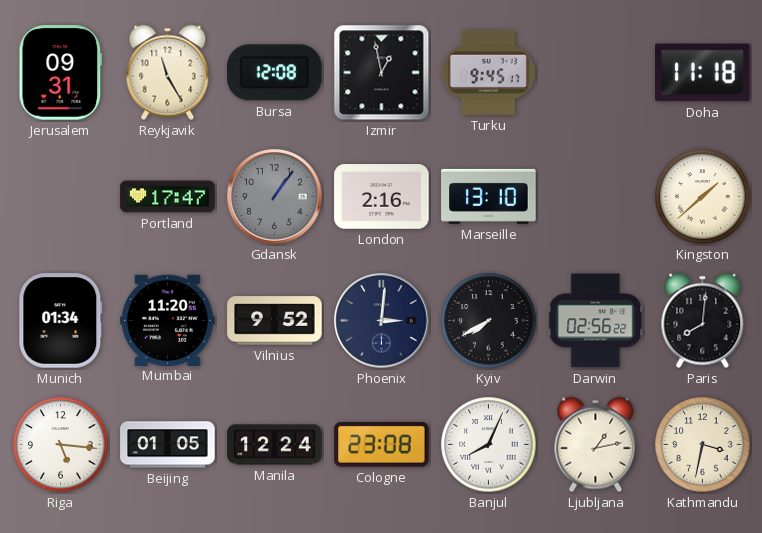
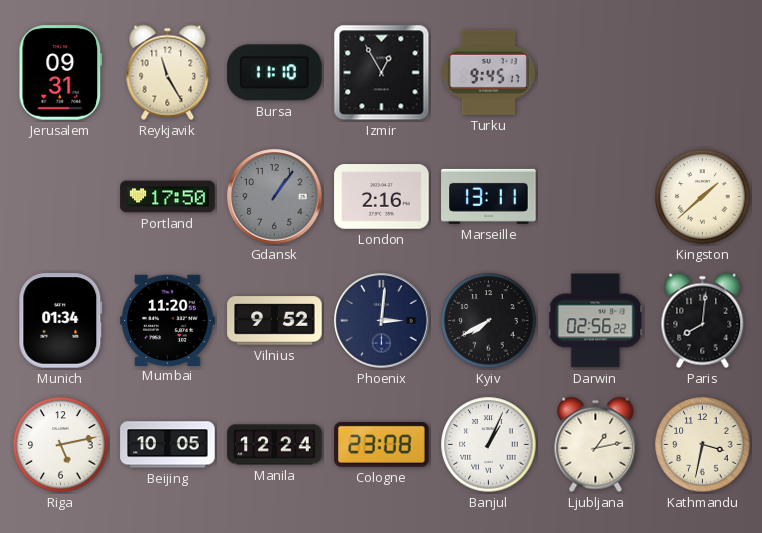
Bursa: 12:08 -> 11:10 (275, 73)
Izmir: 12:58 -> 12:55 (382, 73)
Doha: 11:18 -> none (703, 73)
Portland: 17:47 -> 17:50 (168, 197)
Marseille: 13:10 -> 13:11 (489, 196)
Riga: 5:16 -> 5:13 (61, 445)
Beijing: 01:05 -> 10:05 (168, 445)
Banjul: 8:04 -> 1:04 (489, 445)
